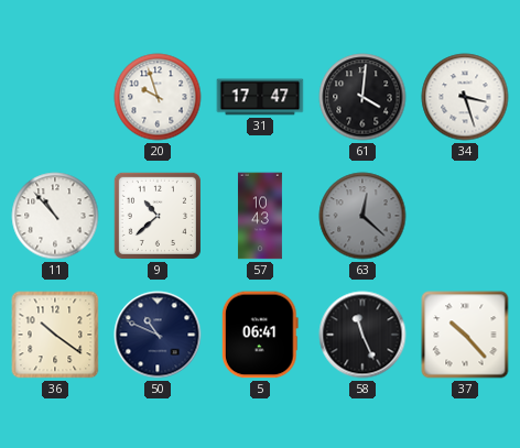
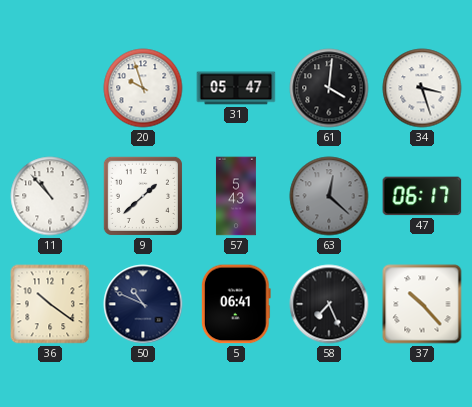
31: 17:47 -> 05:47 (236, 88)
9: 10:38 -> 1:38 (143, 196)
57: 10:43 -> 5:43 (236, 196)
47: none -> 06:17 (422, 196)
58: 11:26 -> 7:26 (329, 304)
